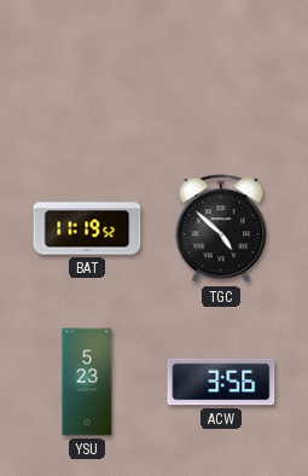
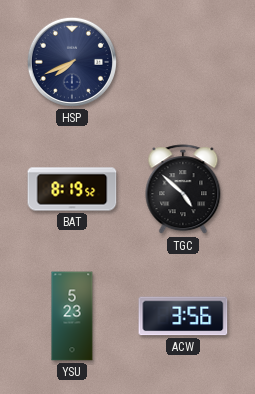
HSP: none -> 7:41 (72, 62)
BAT: 11:19 -> 8:19 (72, 189)
